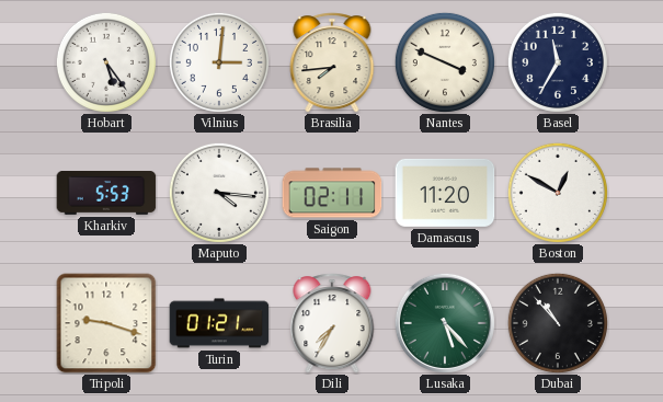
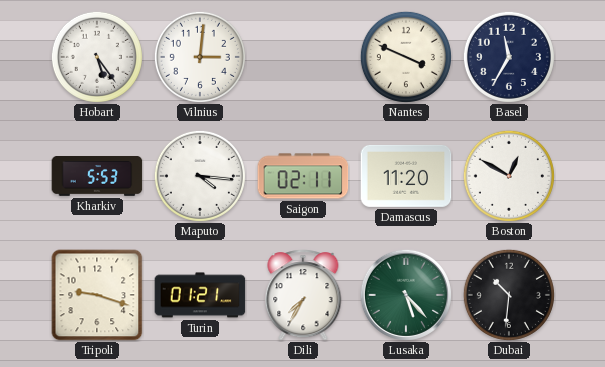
Brasilia: 7:44 -> none (332, 62)
Dubai: 10:53 -> 10:31 (509, 295)
